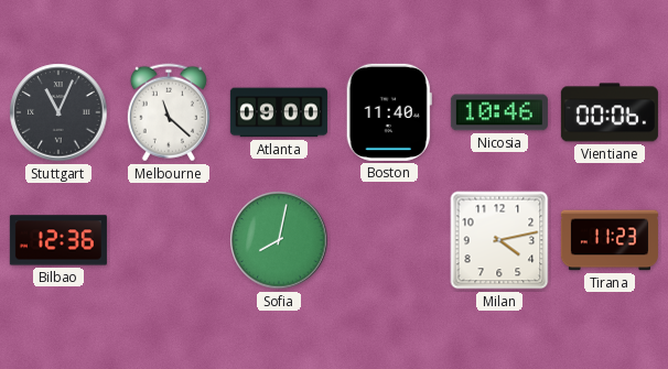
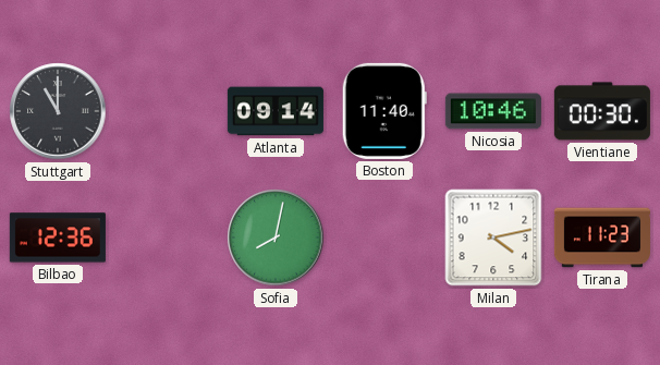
Stuttgart: 11:04 -> 11:00 (58, 111)
Melbourne: 11:22 -> none (169, 112)
Atlanta: 09:00 -> 09:14 (276, 111)
Vientiane: 00:06 -> 00:30 (602, 111)
